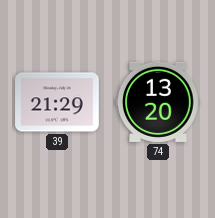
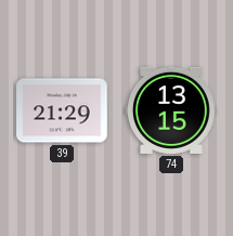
74: 13:20 -> 13:15 (172, 110)
